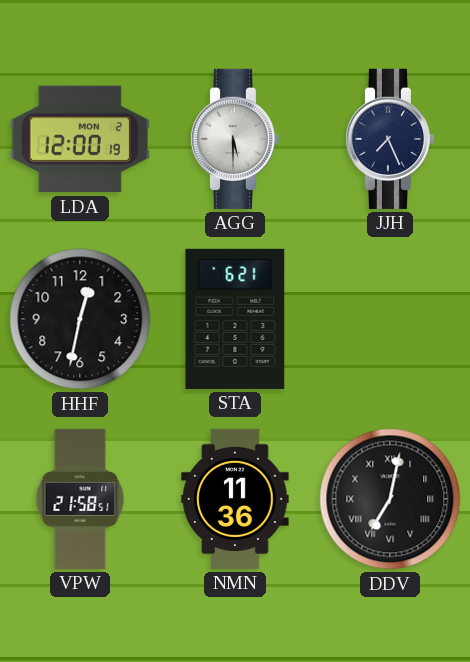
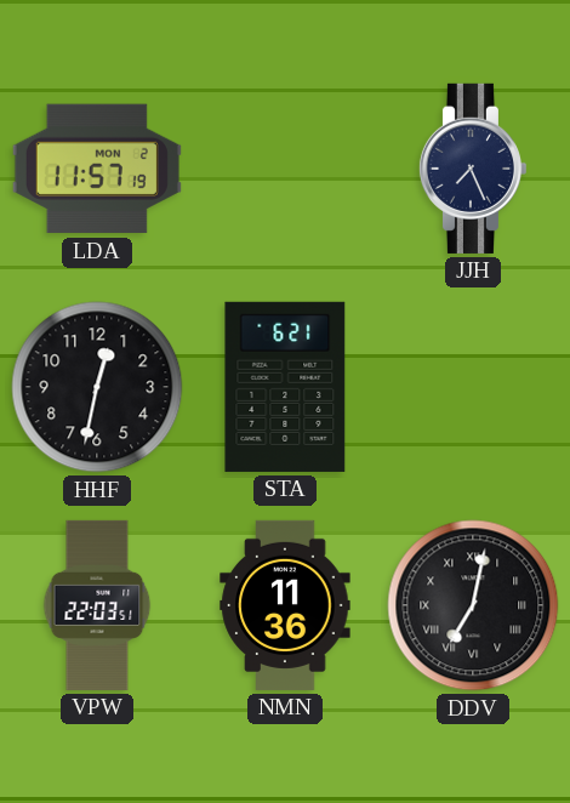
LDA: 12:00 -> 11:57 (97, 169)
AGG: 5:30 -> none (234, 139)
VPW: 21:58 -> 22:03 (97, 605)
